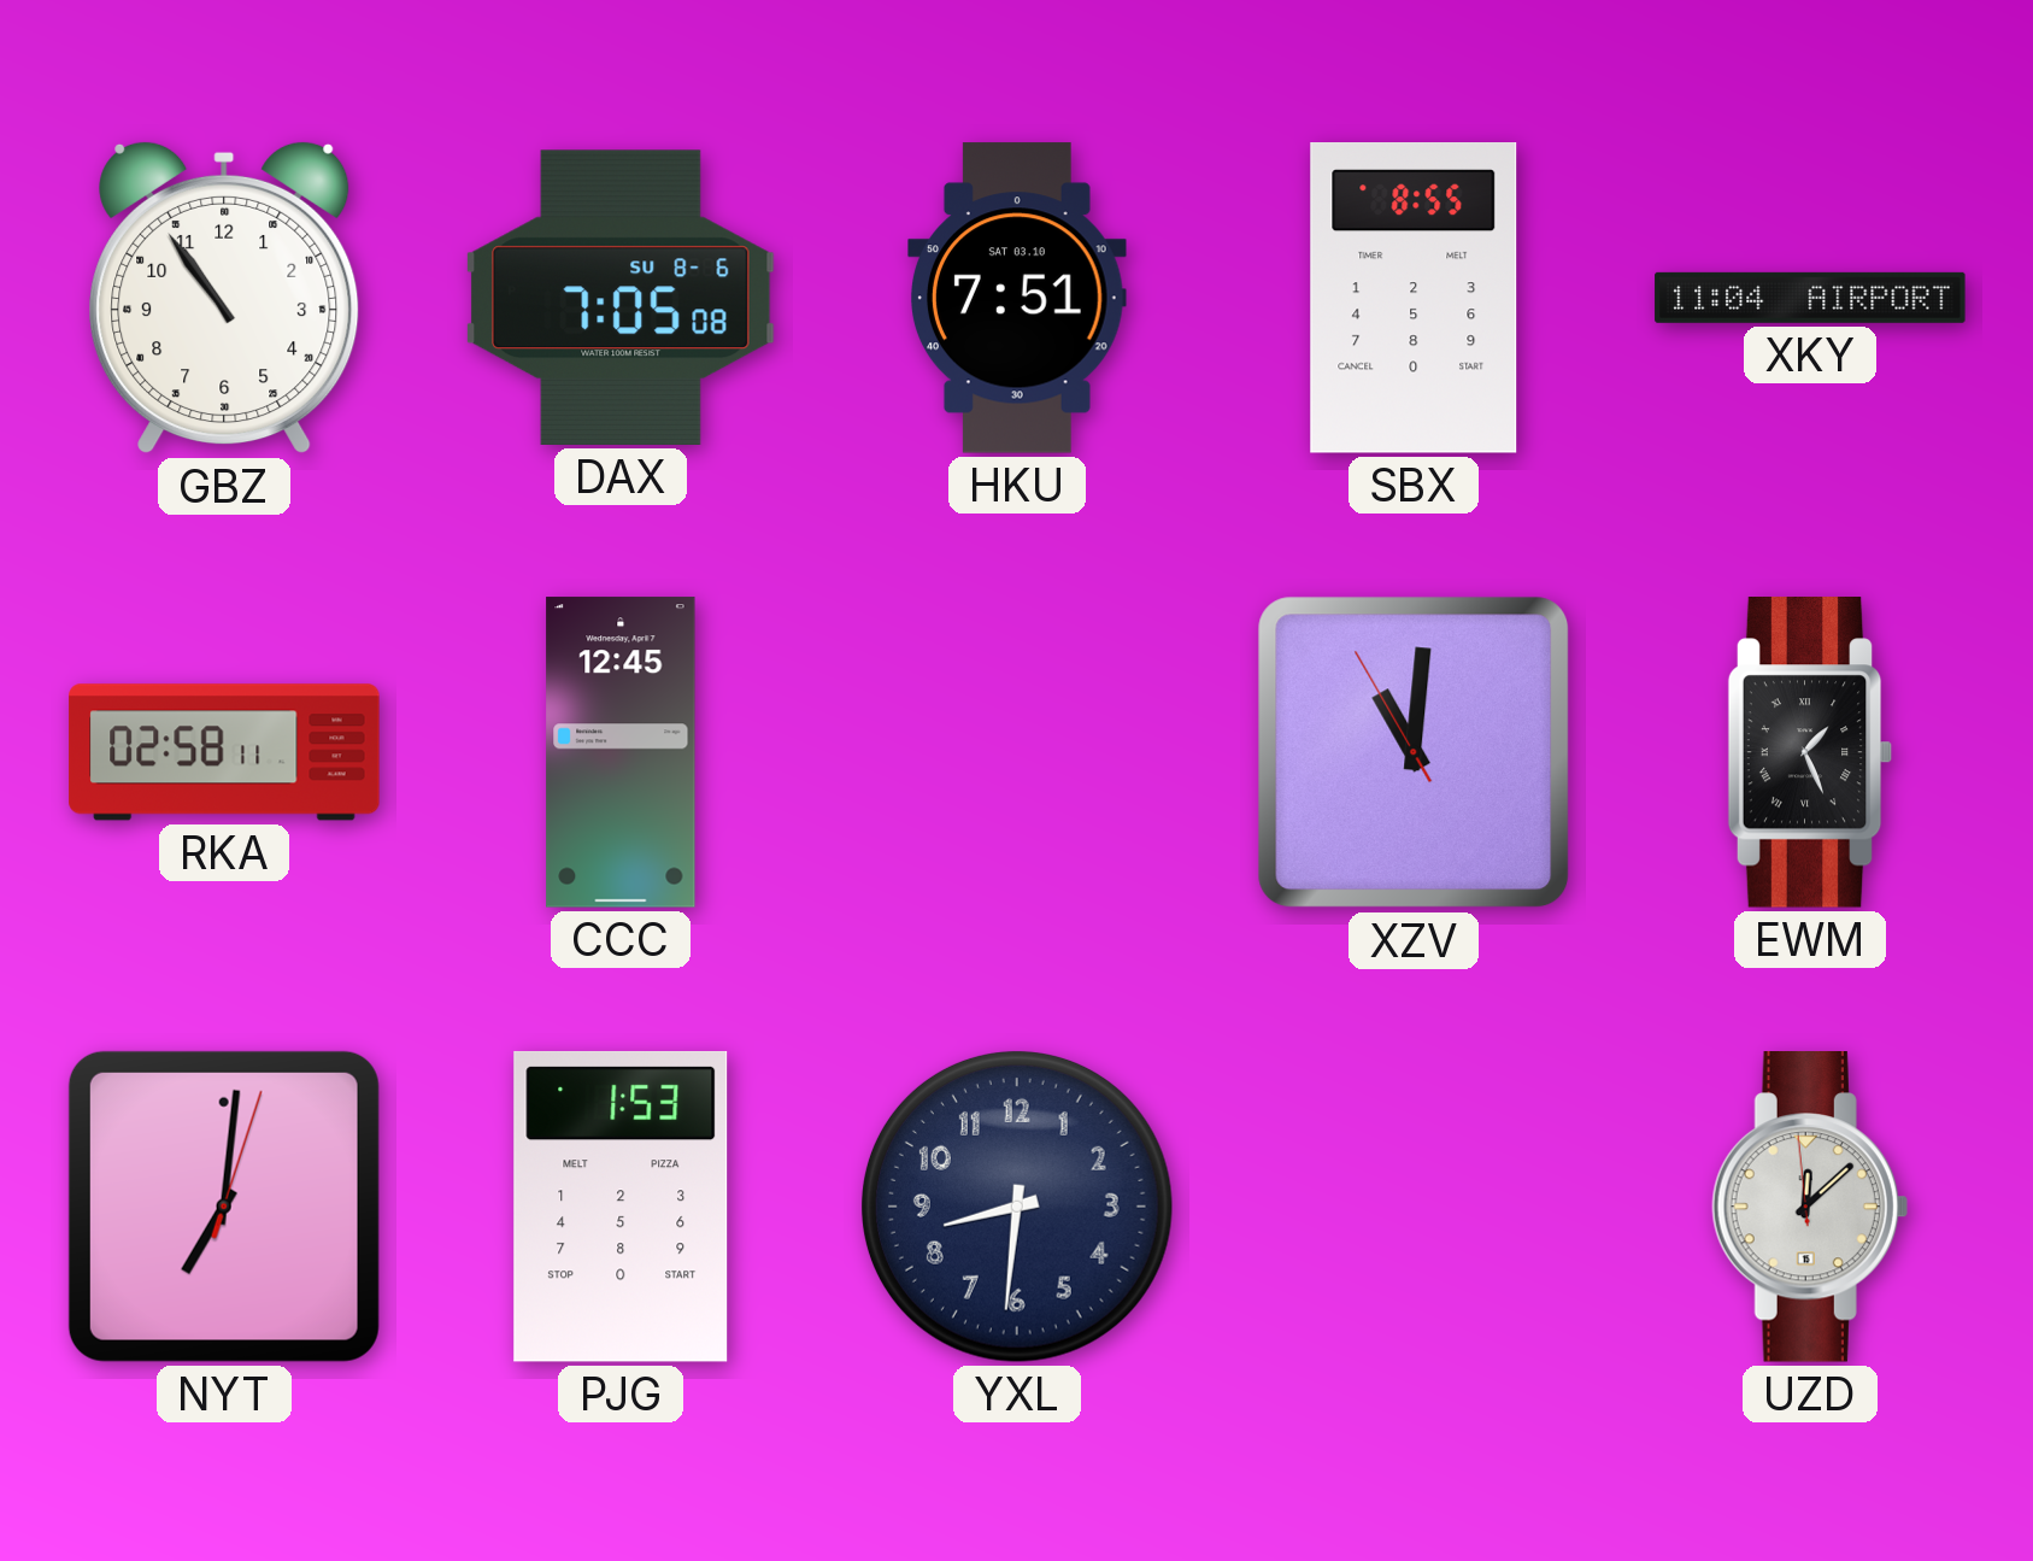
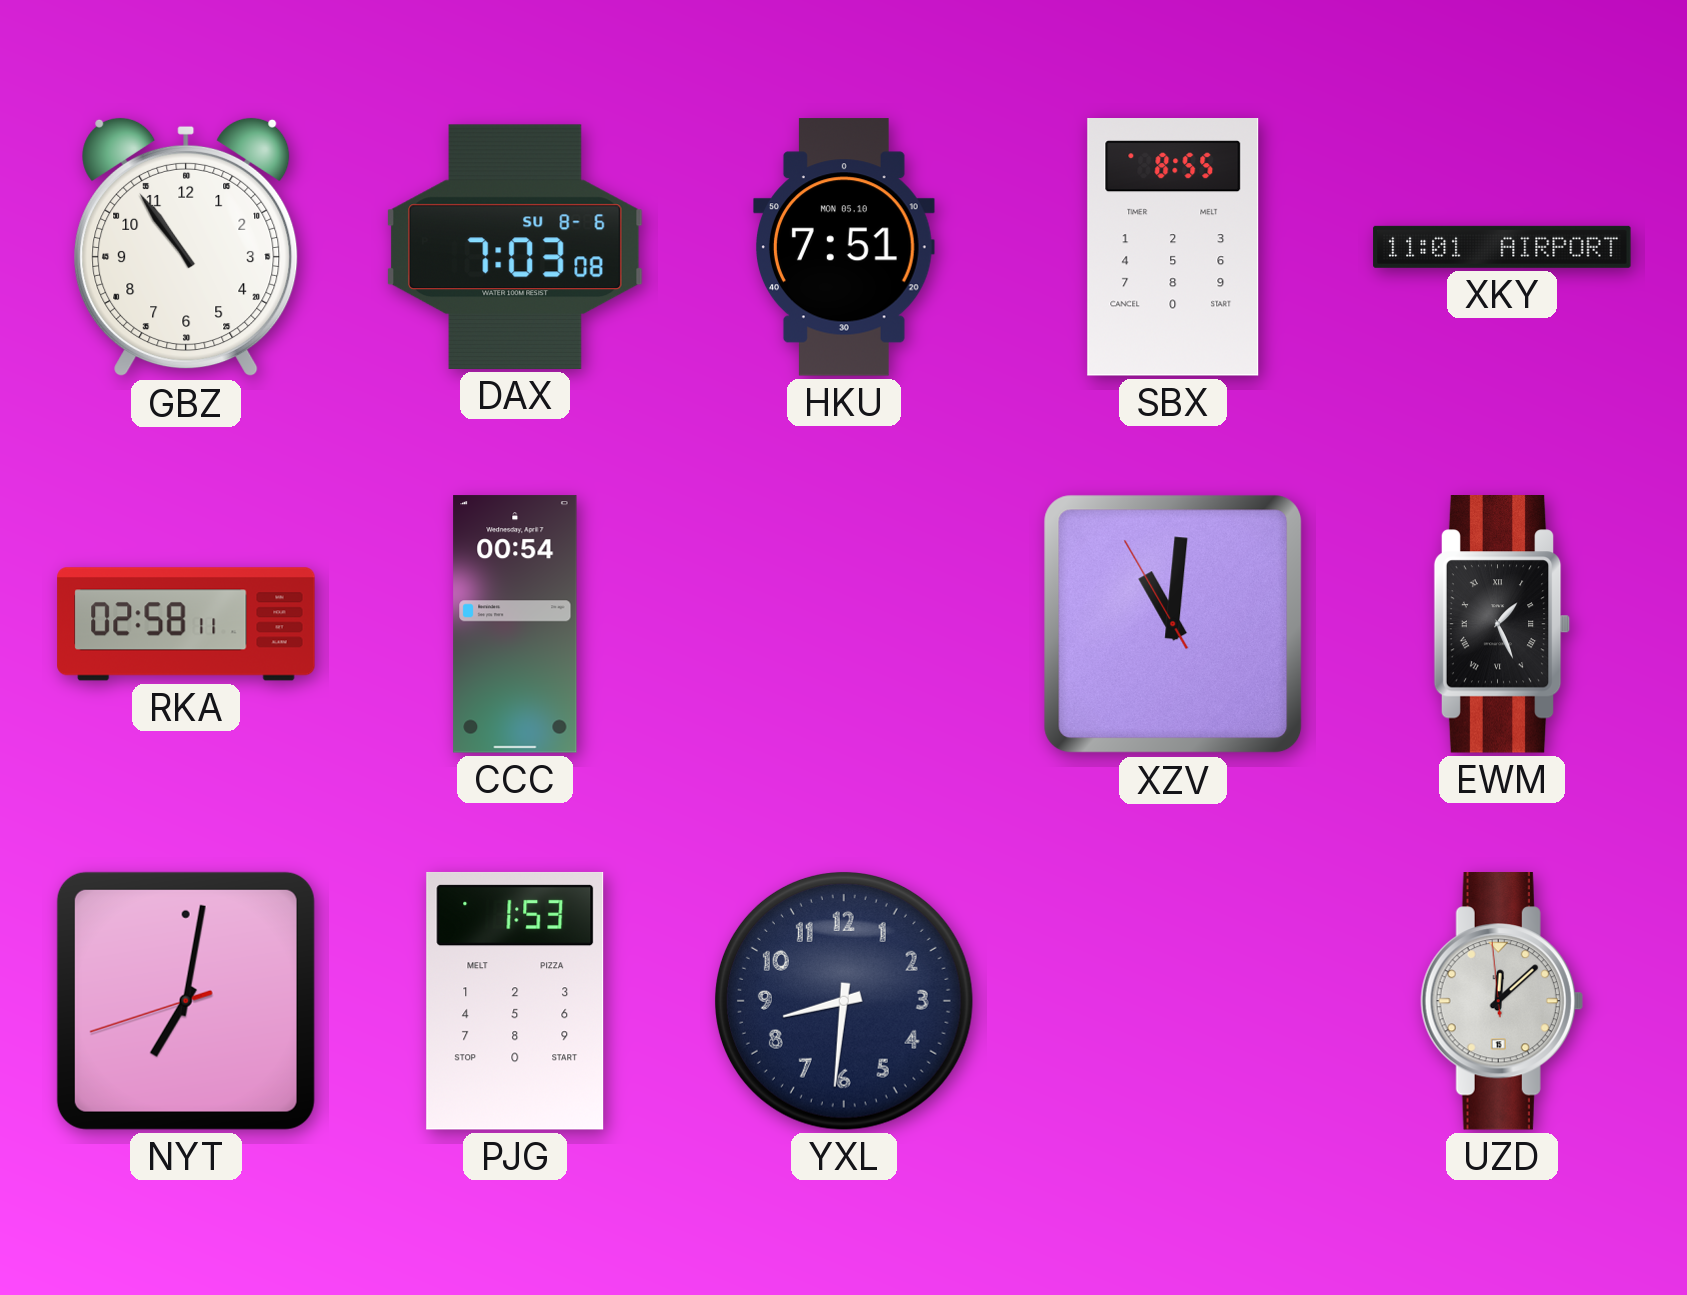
DAX: 7:05 -> 7:03 (515, 247)
HKU date: SAT 03.10 -> MON 05.10 (845, 247)
XKY: 11:04 -> 11:01 (1502, 247)
CCC: 12:45 -> 00:54 (515, 624)
NYT: 7:01:03 -> 7:01:42 (186, 1001)
